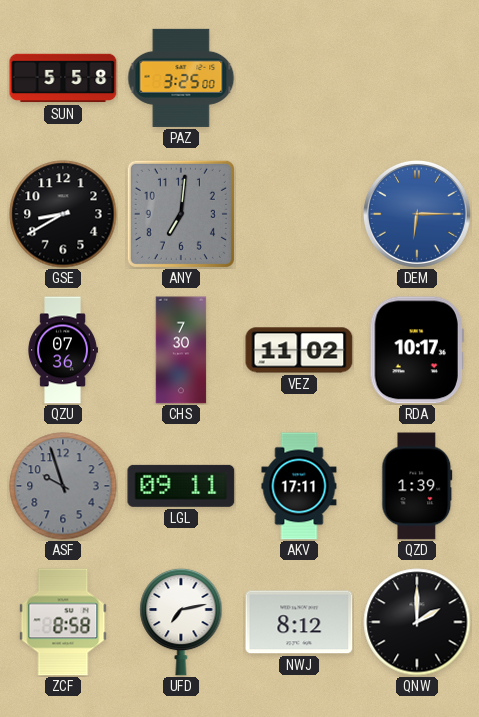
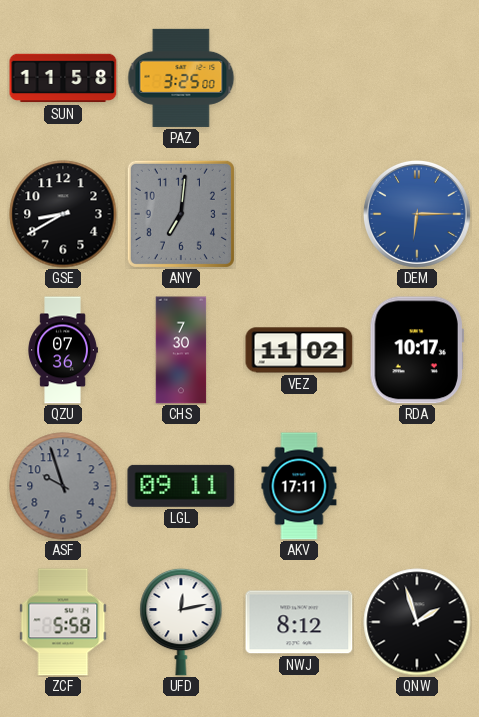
SUN: 5:58 -> 11:58 (63, 78)
QZD: 1:39 -> none (417, 486)
ZCF: 8:58 -> 5:58 (63, 622)
UFD: 7:13 -> 12:13 (181, 622)
QNW: 2:00 -> 1:57 (417, 622)
